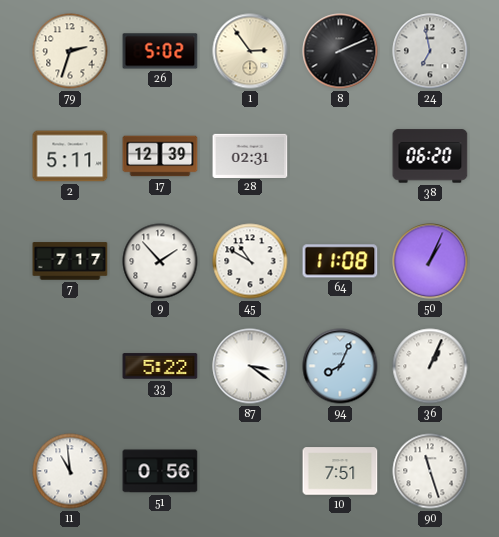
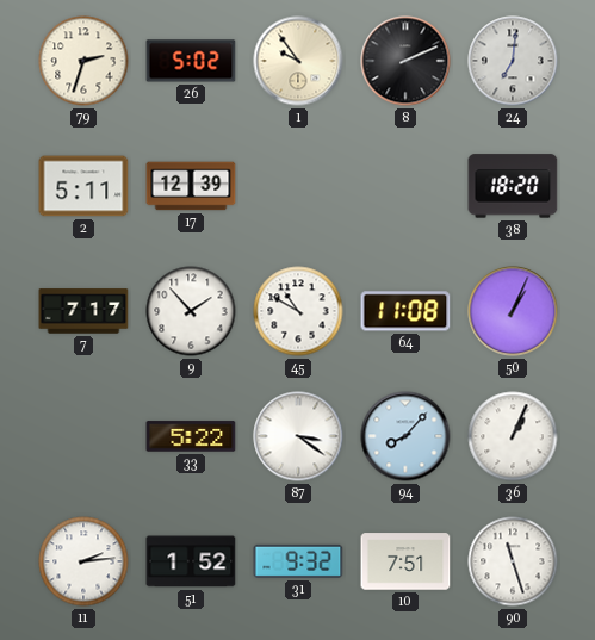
1: 2:54 -> 9:54 (298, 61)
24: 6:58 -> 7:01 (513, 61)
28: 02:31 -> none (250, 155)
38: 06:20 -> 18:20 (513, 186)
94: 8:04 -> 8:07 (405, 436)
11: 10:59 -> 2:14 (83, 561)
51: 0:56 -> 1:52 (191, 561)
31: none -> 9:32 (298, 561)
